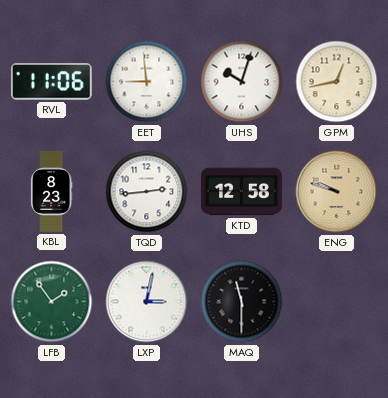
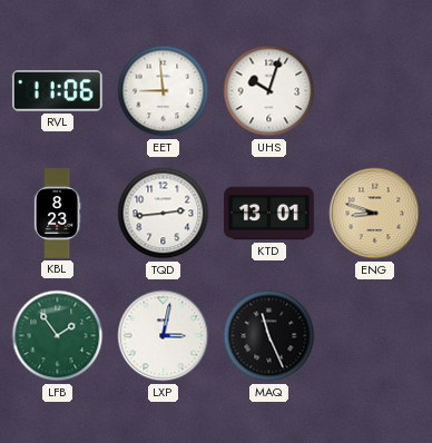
GPM: 12:43 -> none (337, 82)
KTD: 12:58 -> 13:01 (269, 214)
ENG: 9:48 -> 8:48 (375, 214)
MAQ: 11:30 -> 11:26 (269, 336)
